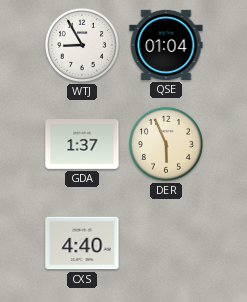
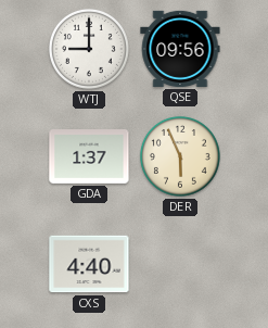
WTJ: 8:55 -> 9:00 (89, 49)
QSE: 01:04 -> 09:56 (180, 49)
